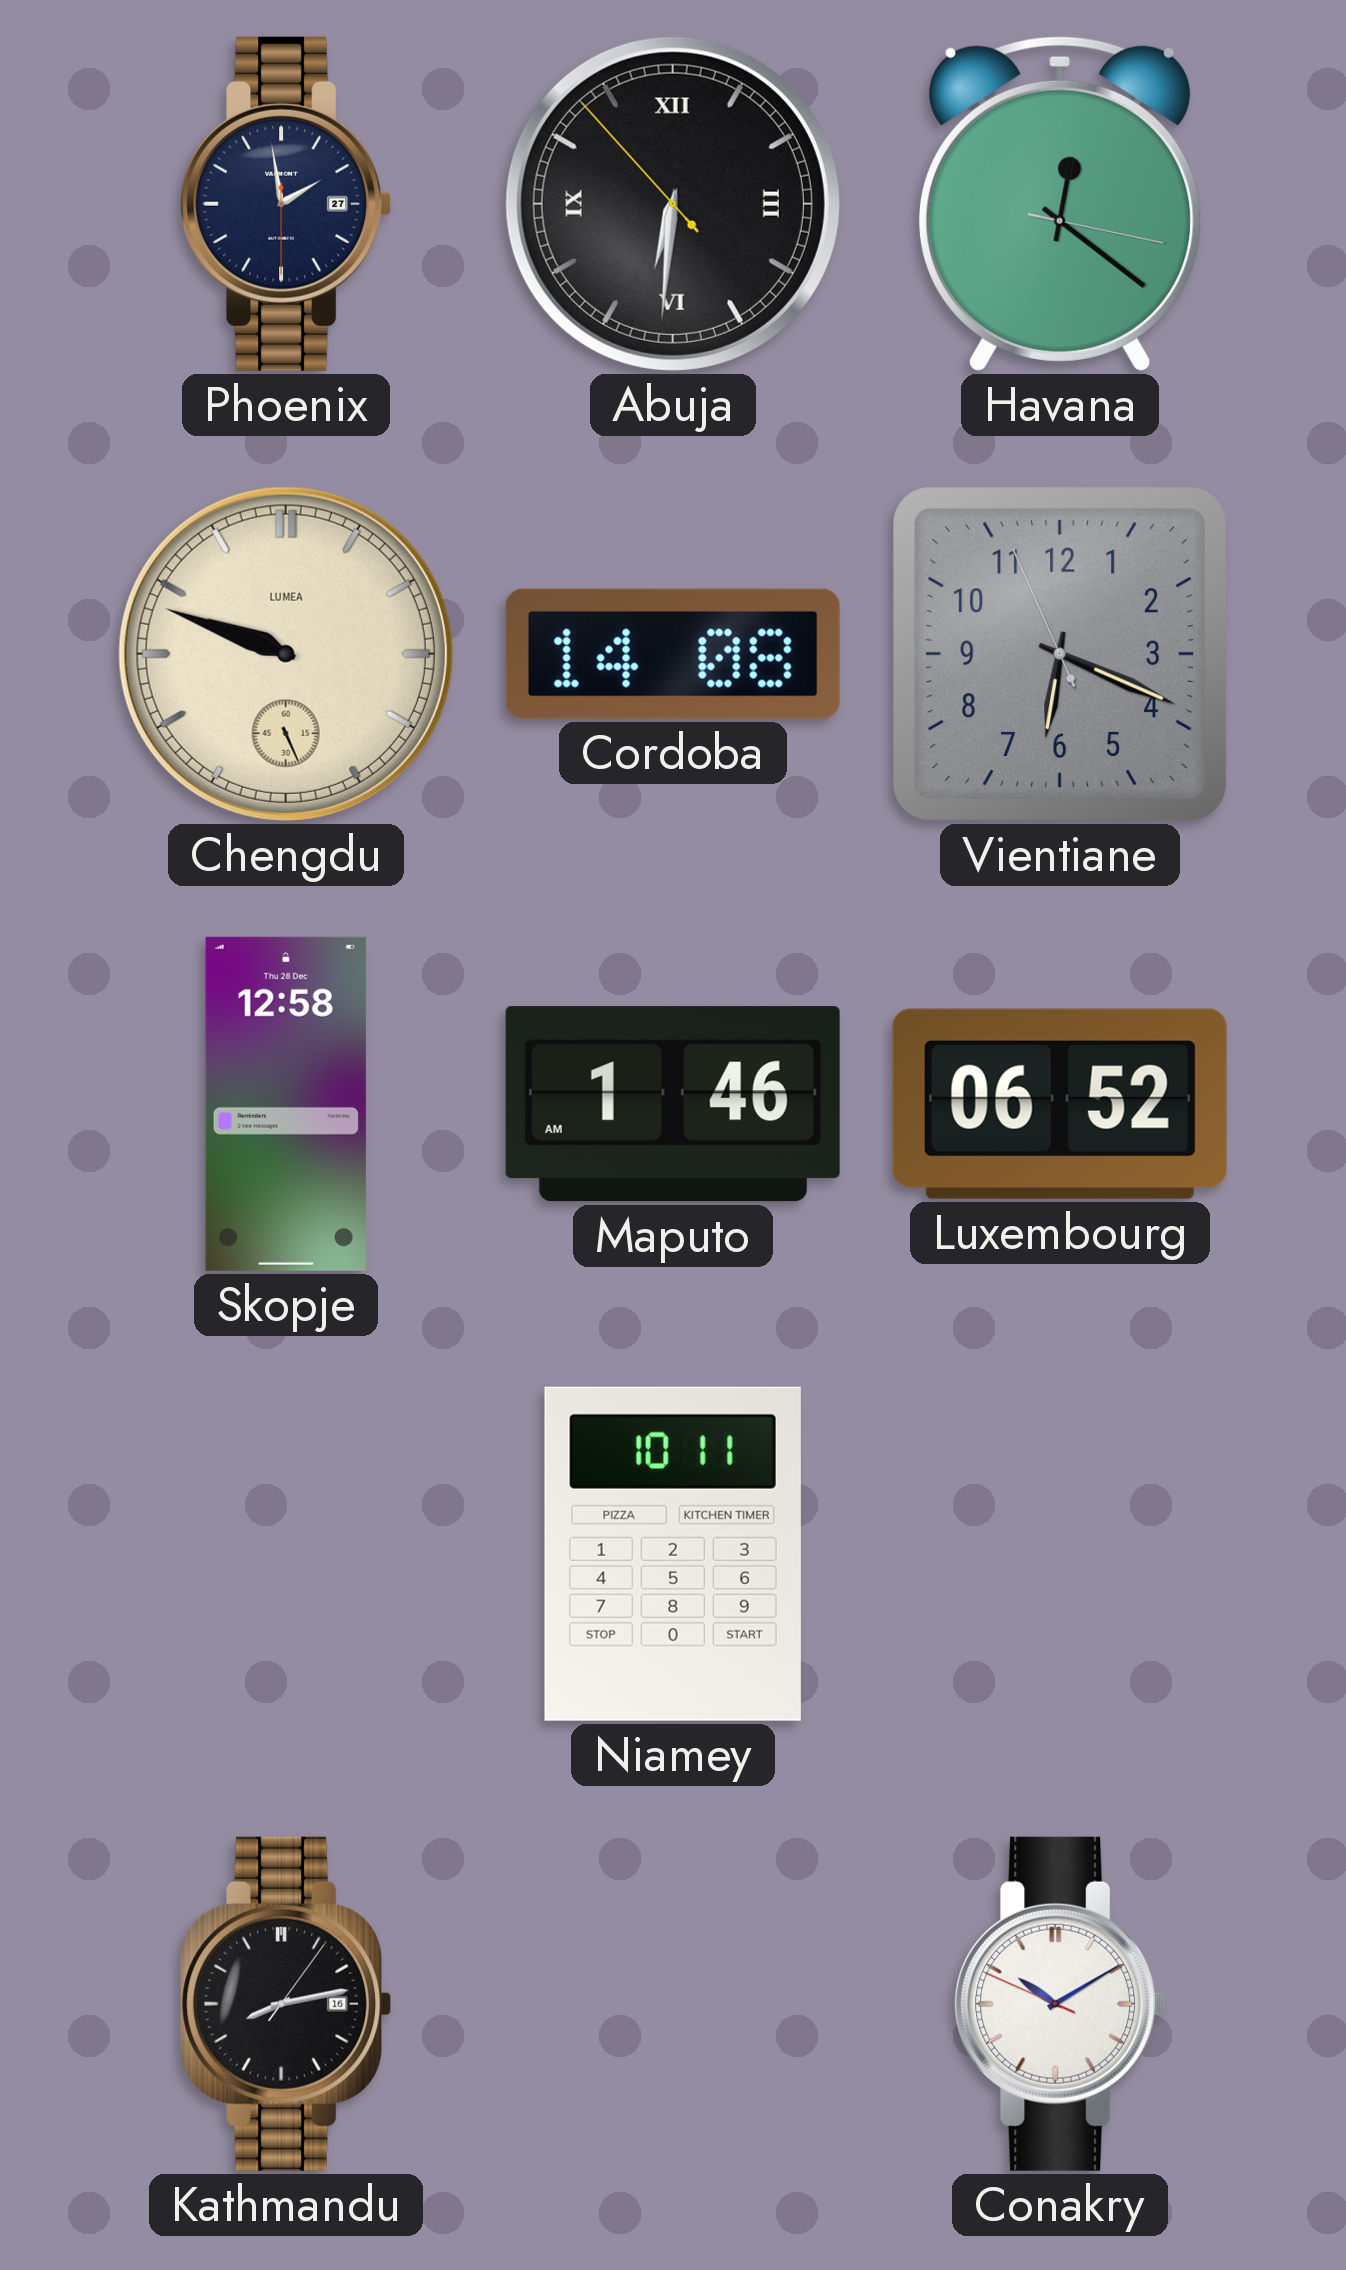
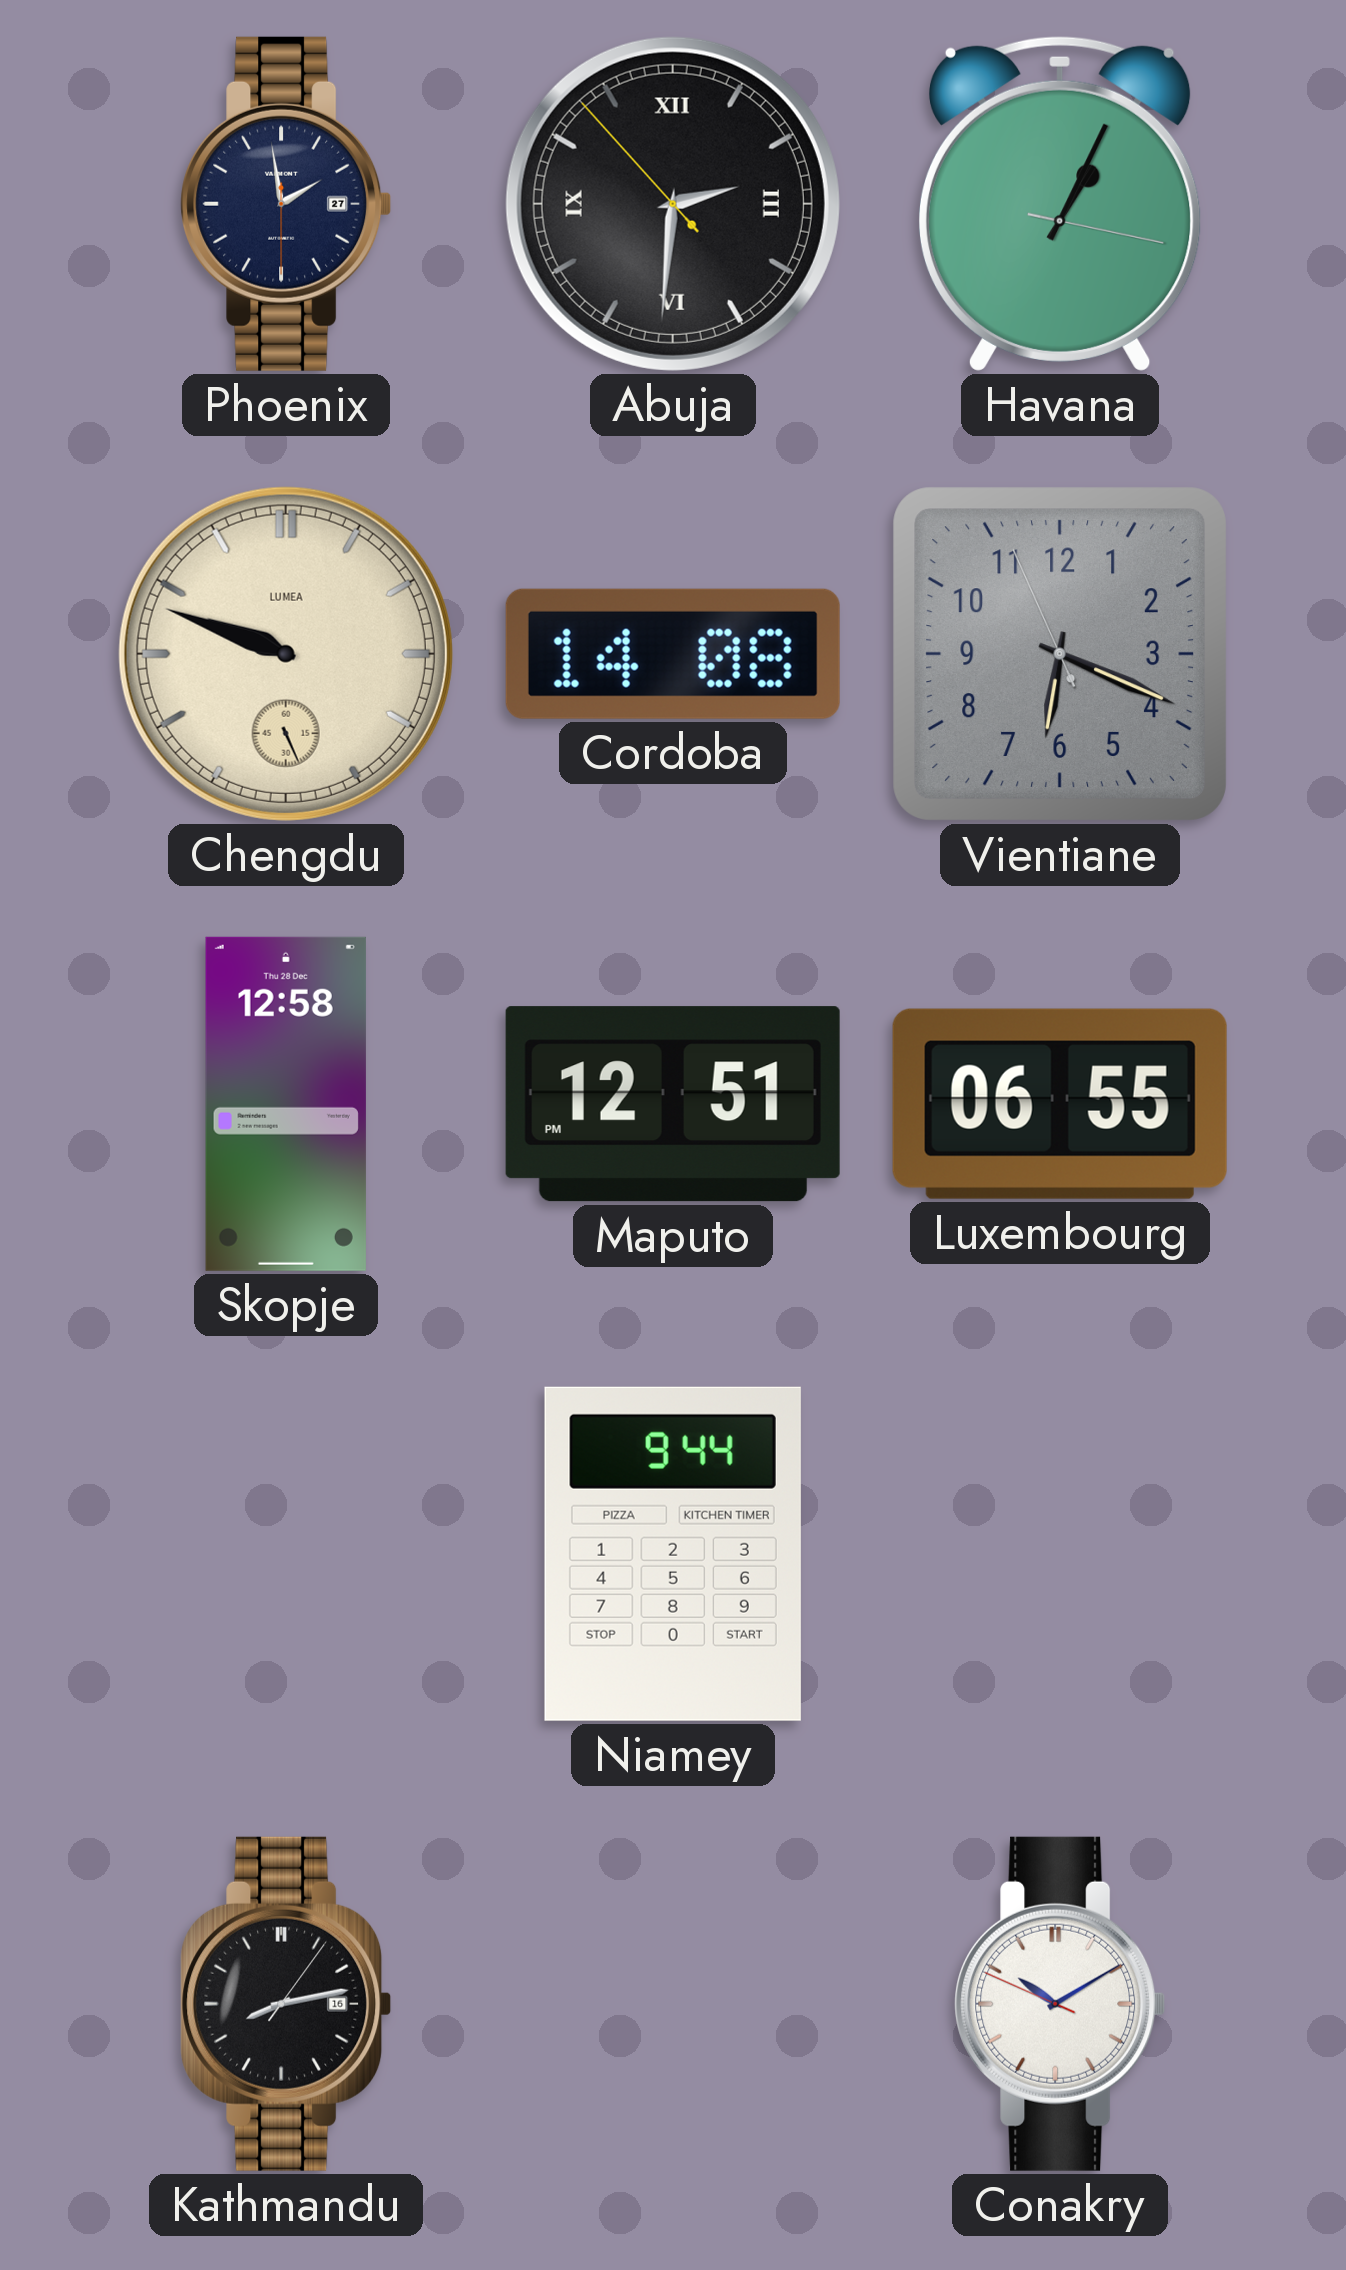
Abuja: 6:30 -> 2:30 (673, 204)
Havana: 12:21 -> 1:04 (1060, 203)
Maputo: 1:46 -> 12:51 (673, 1104)
Luxembourg: 06:52 -> 06:55 (1060, 1104)
Niamey: 10:11 -> 9:44 (673, 1554)
